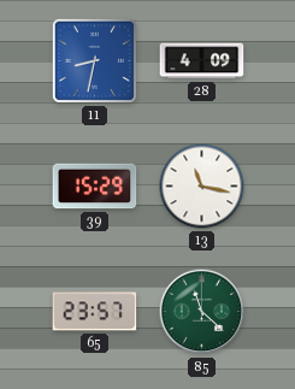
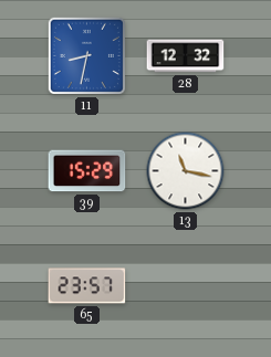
28: 4:09 -> 12:32 (186, 56)
85: 11:22 -> none (202, 312)
